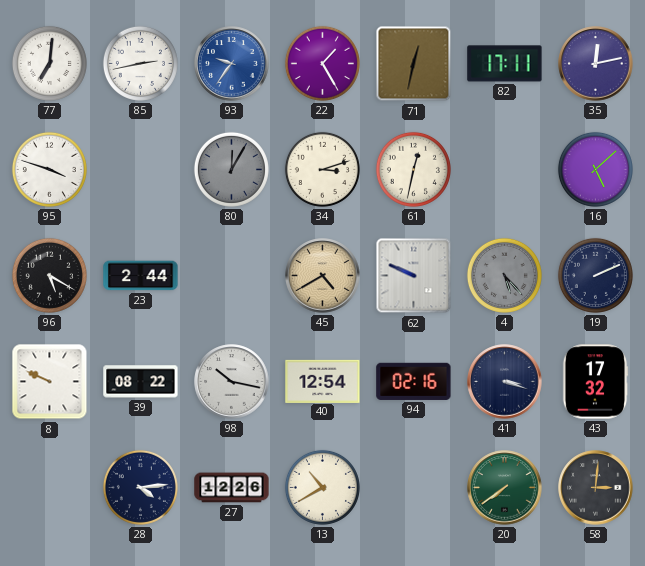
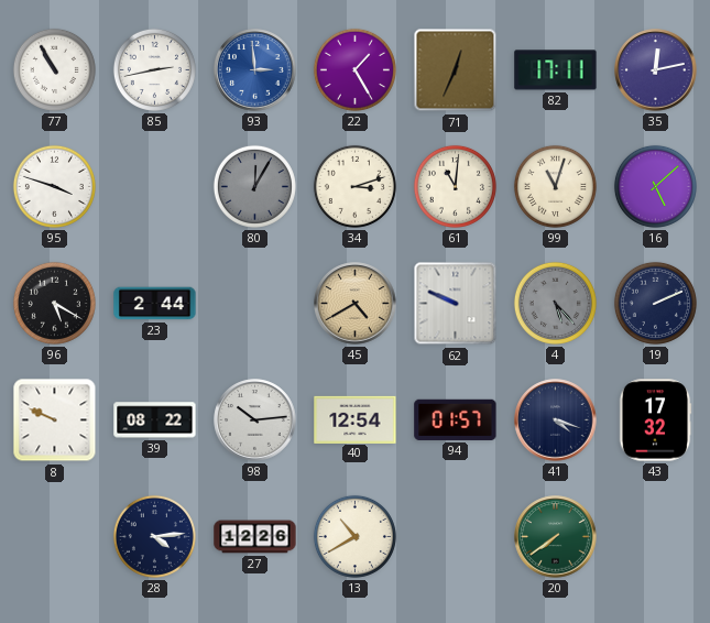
77: 7:01 -> 10:55 (54, 69)
93: 9:36 -> 2:59 (255, 70)
71: 12:32 -> 12:34 (456, 70)
61: 12:32 -> 11:01 (455, 186)
99: none -> 11:03 (555, 186)
98: 10:17 -> 10:14 (255, 420)
94: 02:16 -> 01:57 (456, 419)
41: 3:18 -> 4:18 (556, 420)
58: 3:01 -> none (596, 488)
